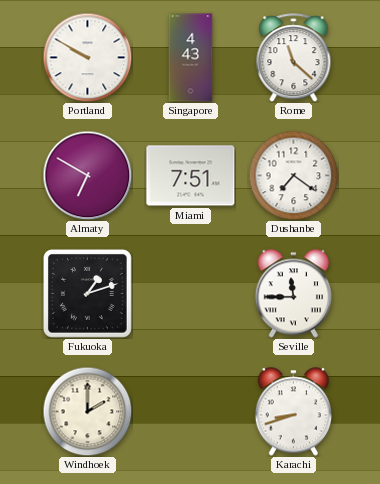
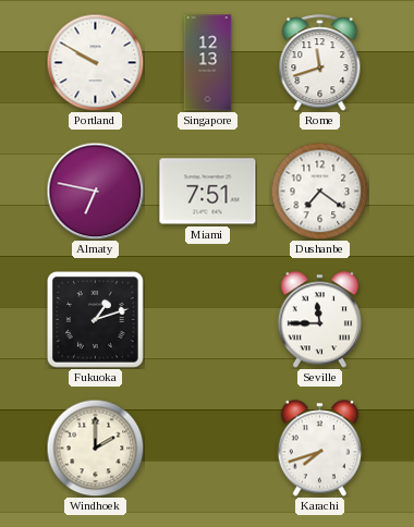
Singapore: 4:43 -> 12:13 (208, 63)
Rome: 11:22 -> 11:42 (320, 63)
Almaty: 6:50 -> 6:47 (95, 191)
Karachi: 8:42 -> 7:42 (319, 449)
